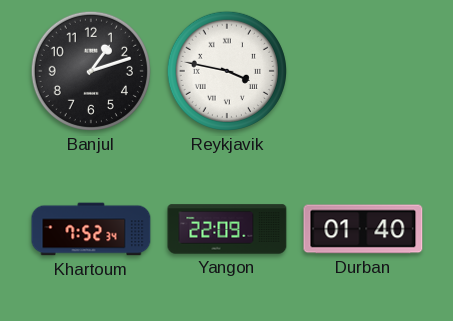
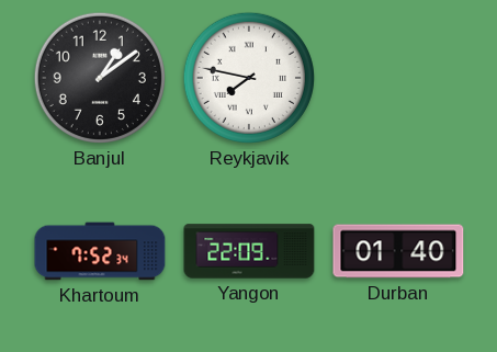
Banjul: 1:12 -> 1:09 (100, 78)
Reykjavik: 3:47 -> 7:47 (249, 78)
